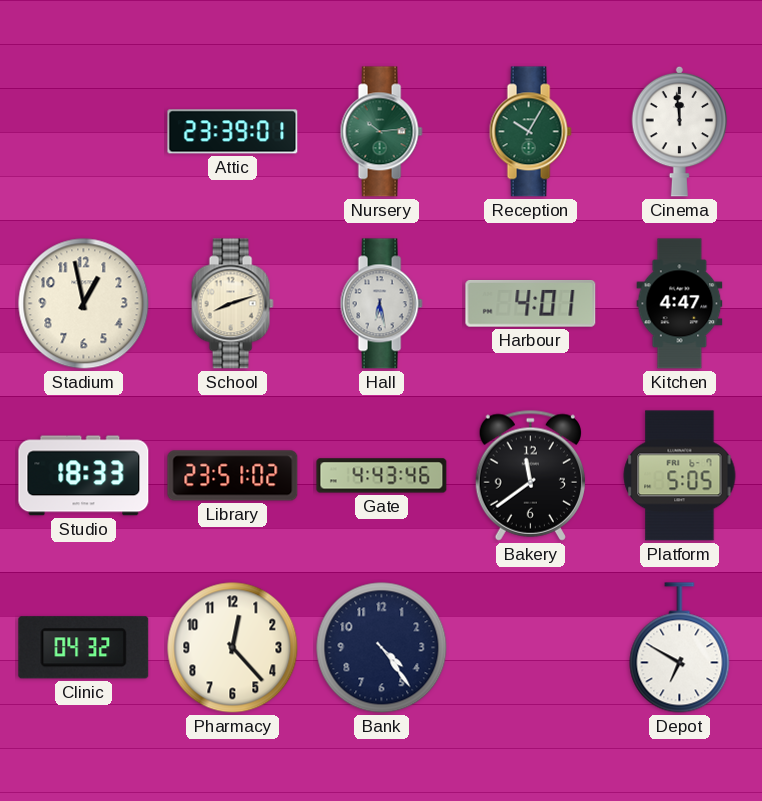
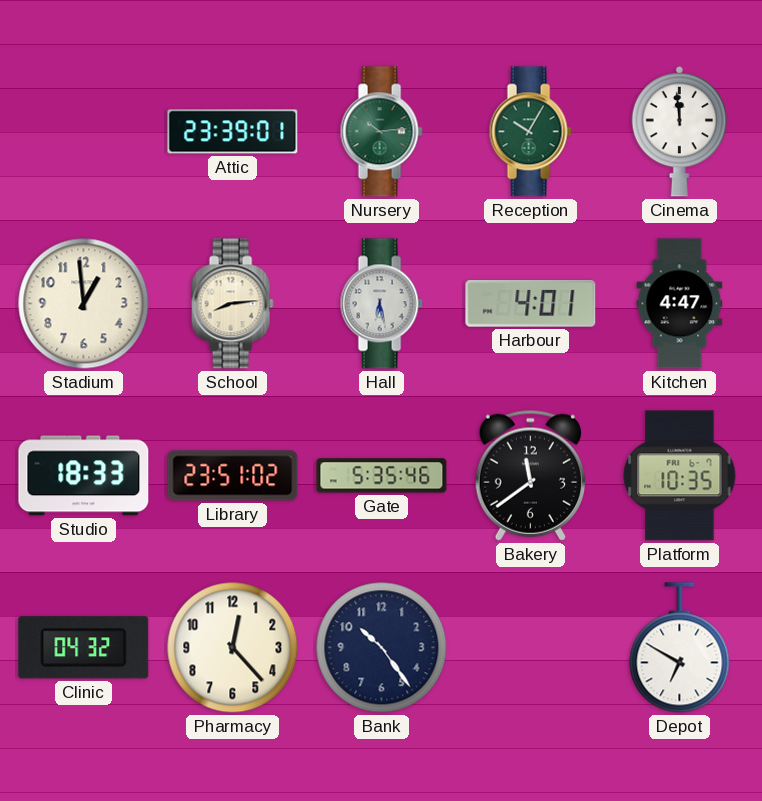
Stadium: 12:58 -> 12:59 (84, 304)
School: 8:12 -> 8:14 (232, 304)
Gate: 4:43 -> 5:35 (382, 476)
Platform: 5:05 -> 10:35 (680, 476)
Bank: 4:24 -> 10:24 (382, 648)
